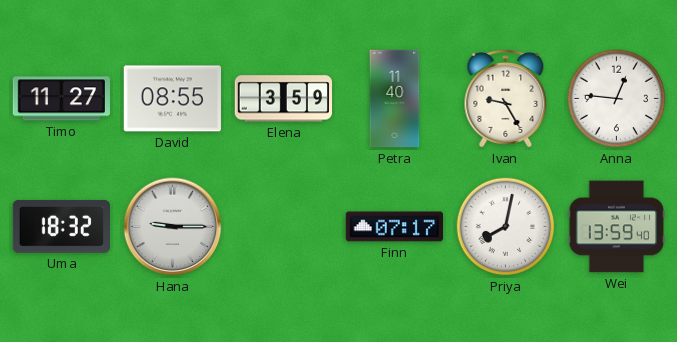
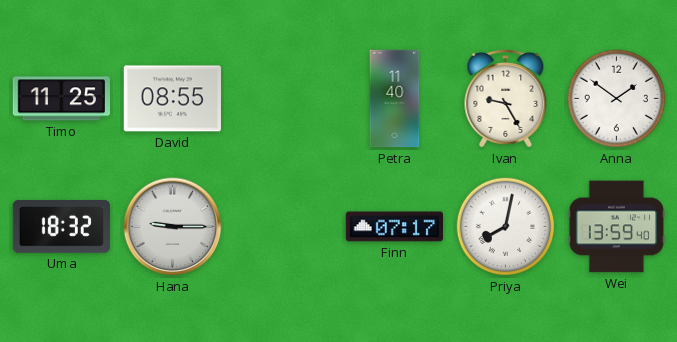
Timo: 11:27 -> 11:25 (61, 99)
Elena: 3:59 -> none (283, 99)
Anna: 12:46 -> 1:51 (617, 99)
